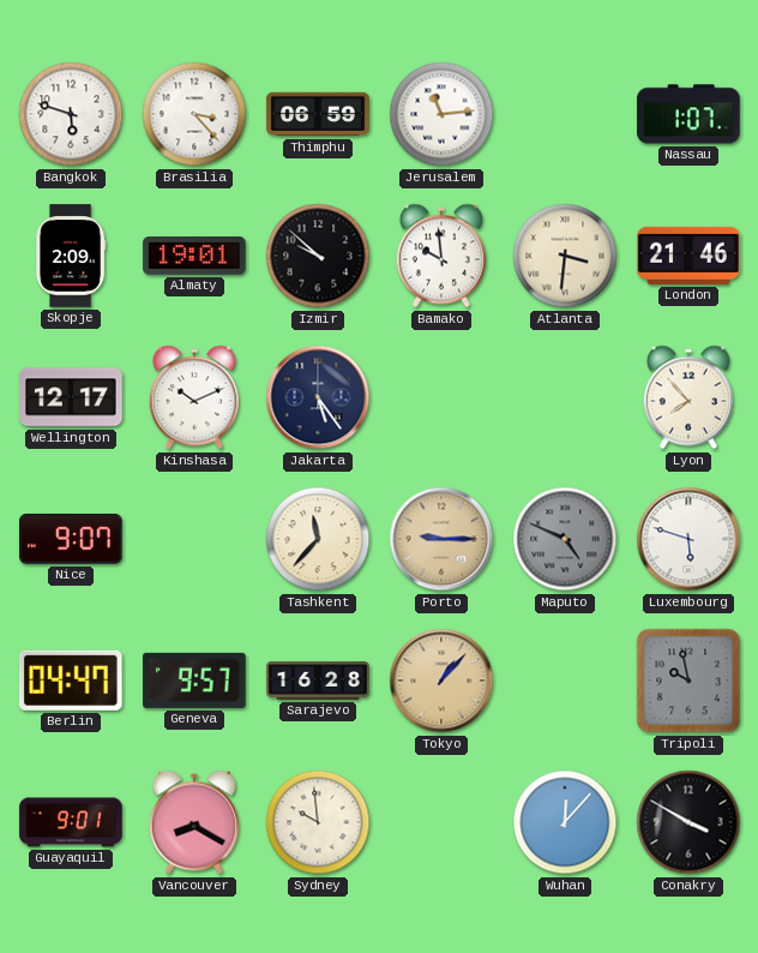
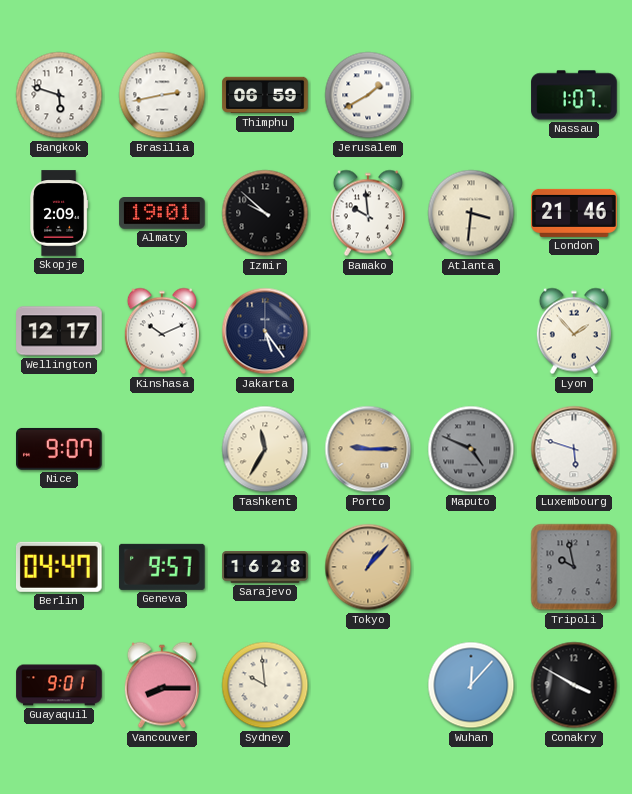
Brasilia: 3:23 -> 2:43 (162, 95)
Jerusalem: 11:14 -> 1:40 (368, 95)
Lyon: 7:53 -> 1:53 (574, 331)
Tashkent: 11:37 -> 11:35 (265, 449)
Vancouver: 8:20 -> 8:15 (162, 685)
